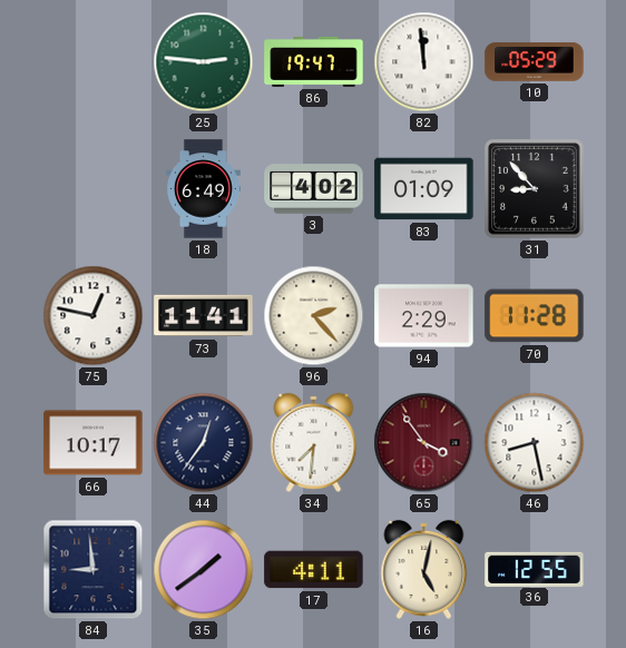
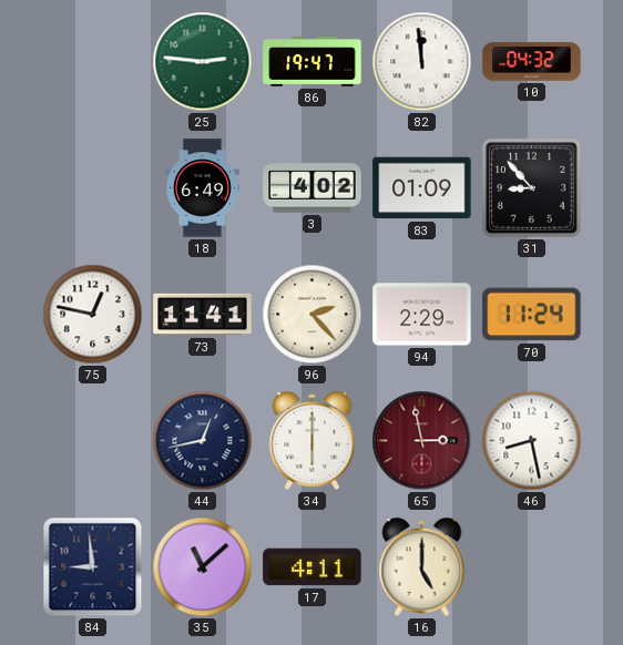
10: 05:29 -> 04:32 (532, 62)
70: 11:28 -> 11:24 (532, 315)
66: 10:17 -> none (94, 443)
44: 12:36 -> 12:43 (203, 441)
34: 7:31 -> 6:00 (313, 440)
65: 3:54 -> 2:58 (422, 441)
35: 1:39 -> 11:08 (203, 567)
16: 5:02 -> 5:00 (422, 566)
36: 12:55 -> none (535, 569)
